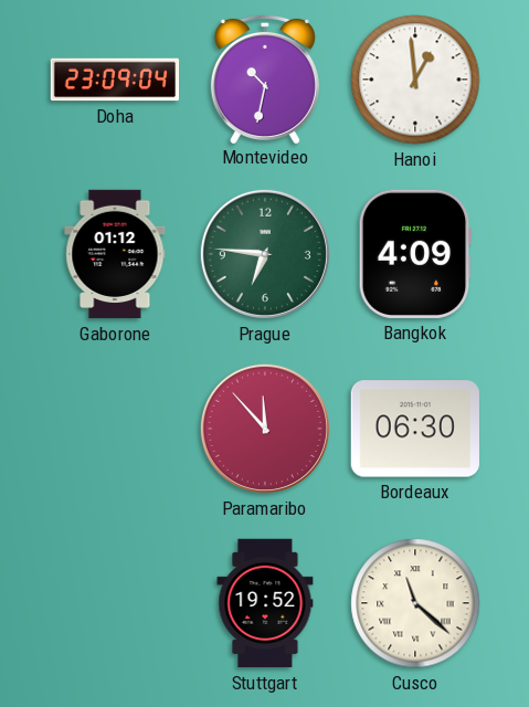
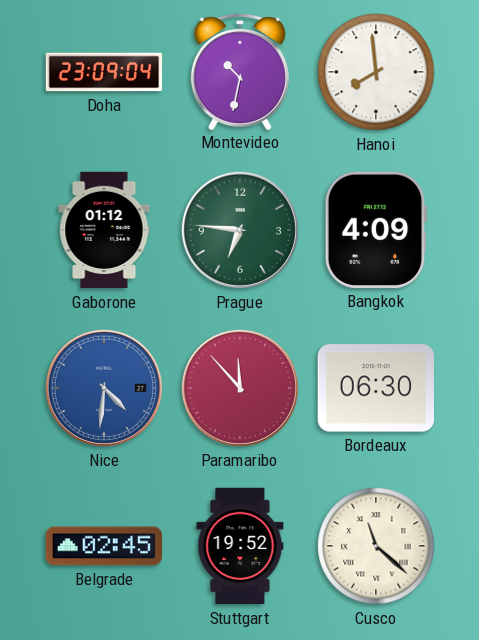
Hanoi: 12:59 -> 7:59 (376, 72)
Nice: none -> 4:31 (104, 388)
Belgrade: none -> 02:45 (103, 546)
